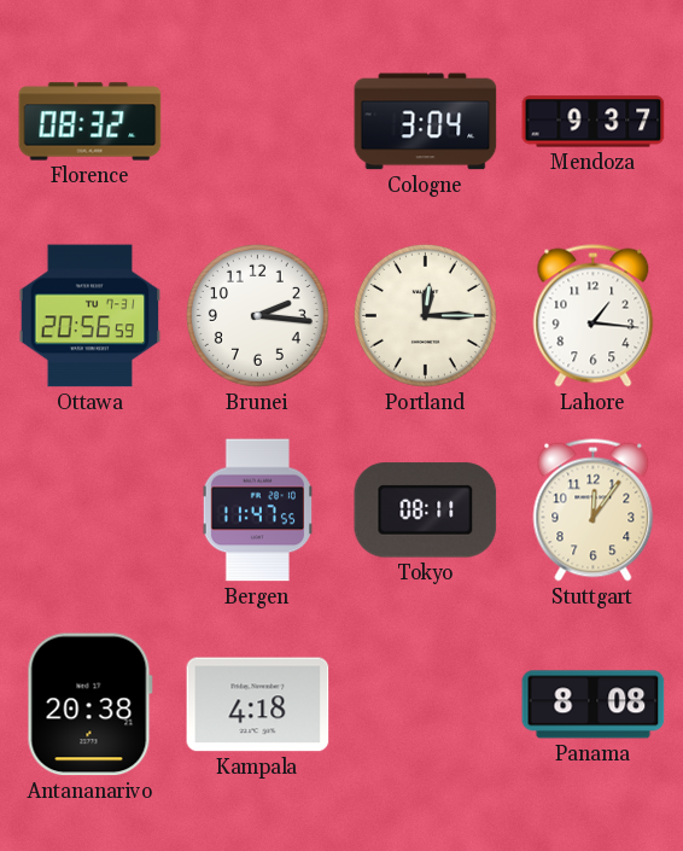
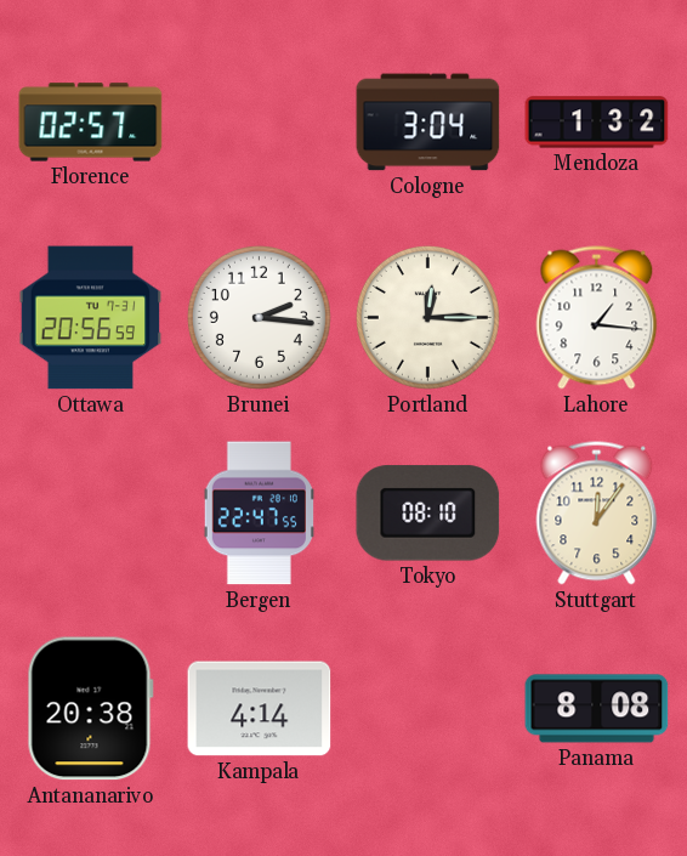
Florence: 08:32 -> 02:57 (91, 123)
Mendoza: 9:37 -> 1:32 (597, 123)
Bergen: 11:47 -> 22:47 (259, 514)
Tokyo: 08:11 -> 08:10 (428, 514)
Kampala: 4:18 -> 4:14 (260, 709)
